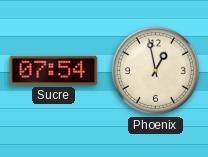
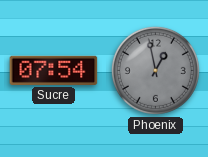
Phoenix dial: cream -> grey (155, 70)
